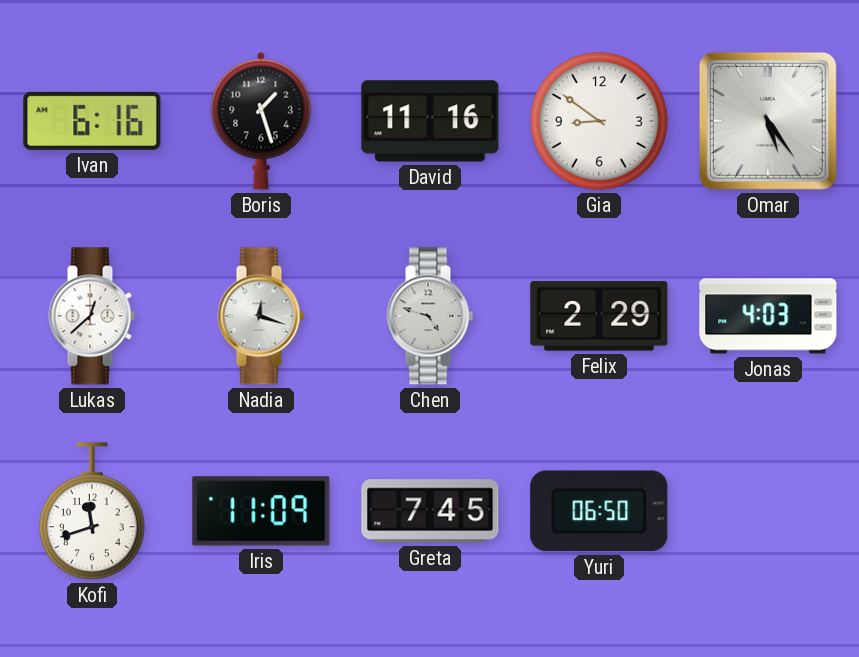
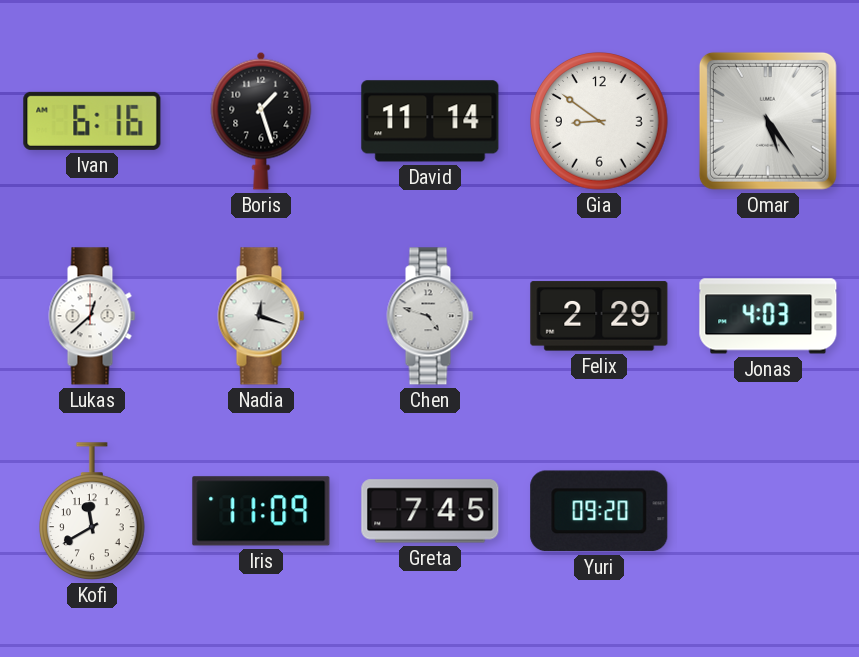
David: 11:16 -> 11:14 (430, 121)
Kofi: 11:42 -> 11:40 (93, 511)
Yuri: 06:50 -> 09:20 (599, 511)
